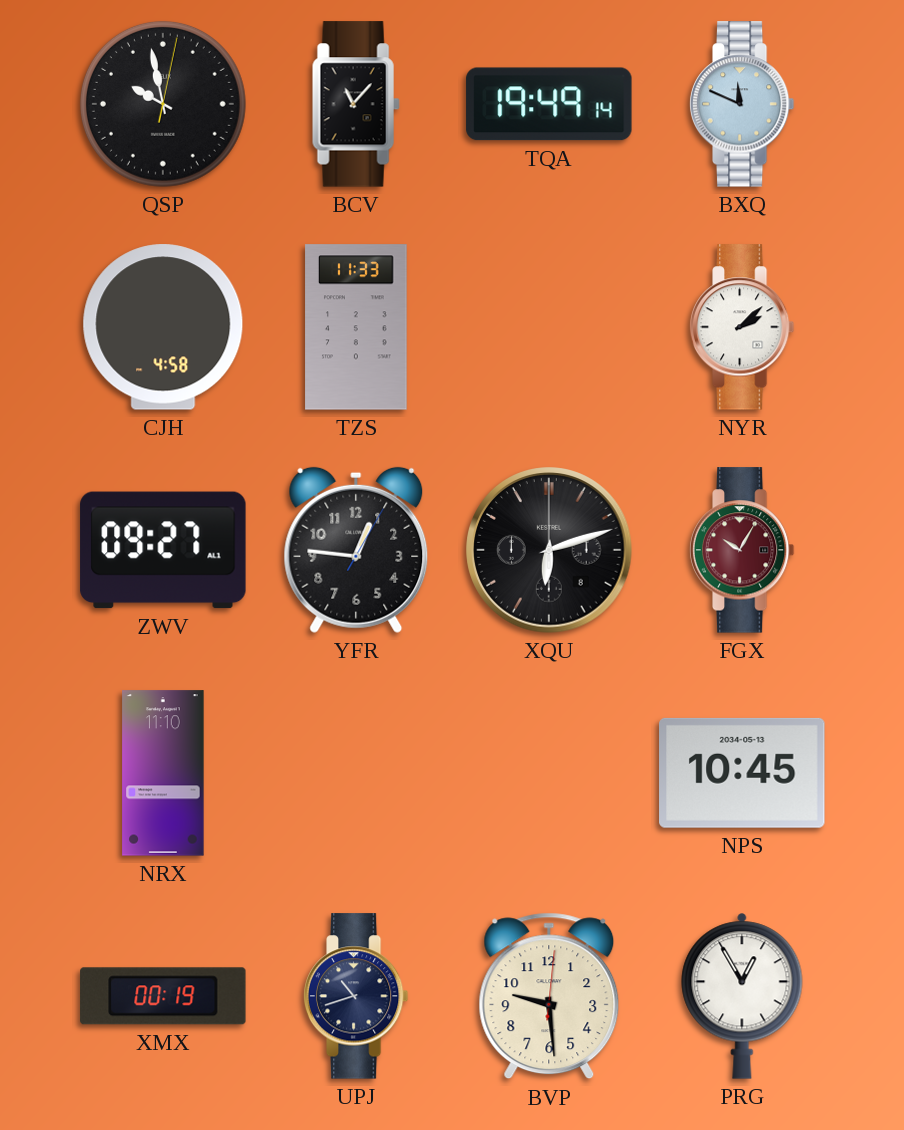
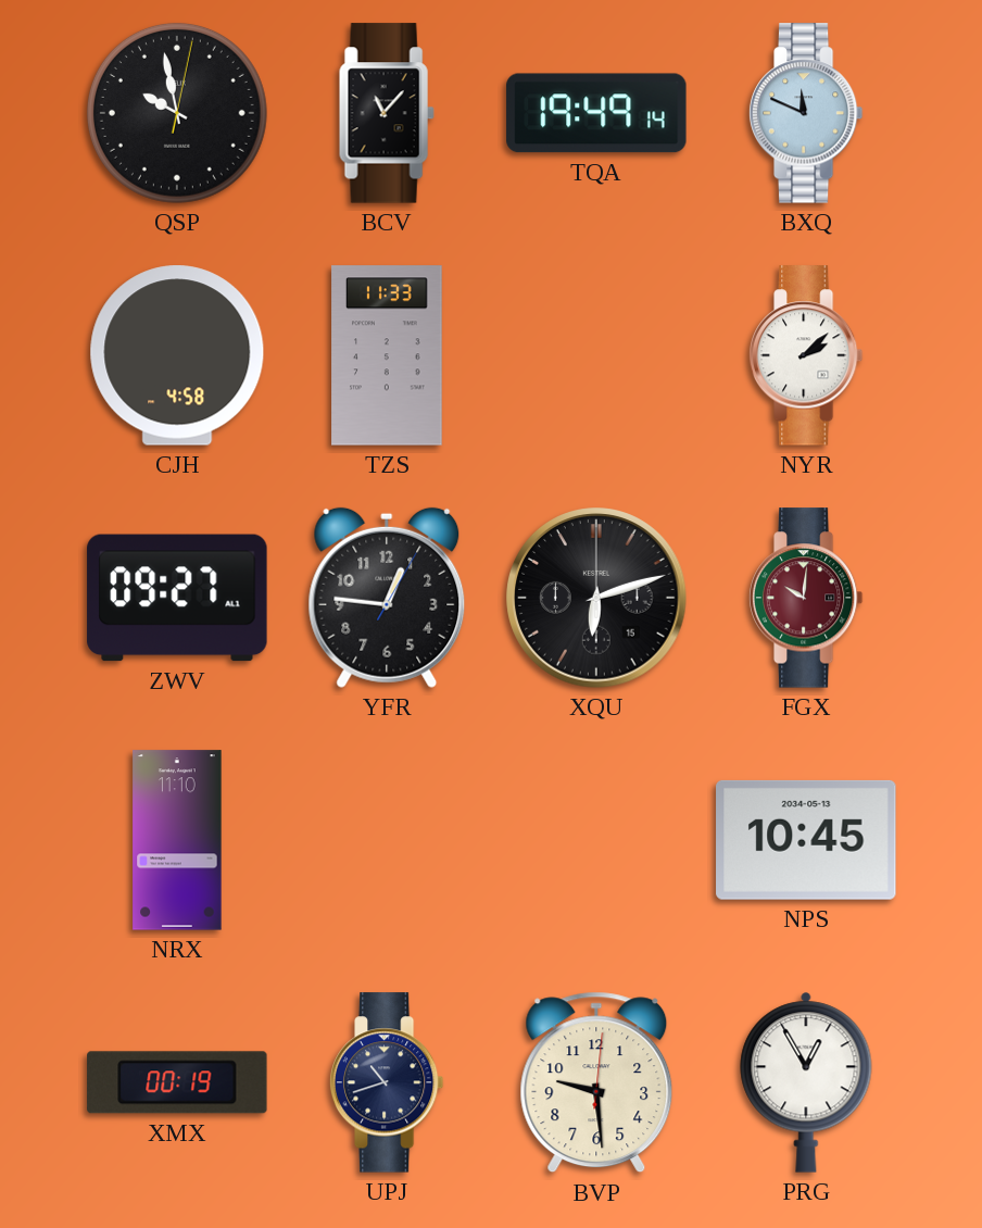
XQU date: 8 -> 15 (596, 598)
FGX: 10:05 -> 10:01 (806, 598)
